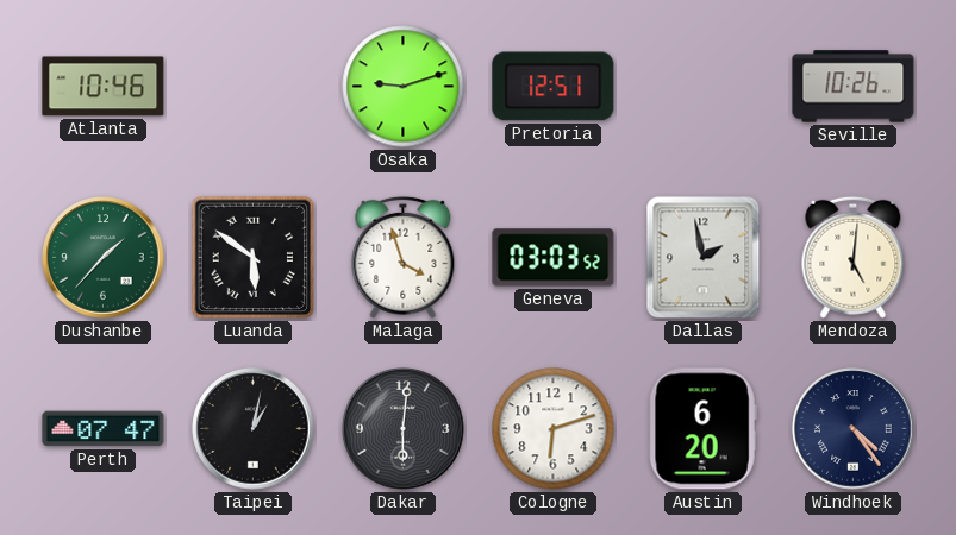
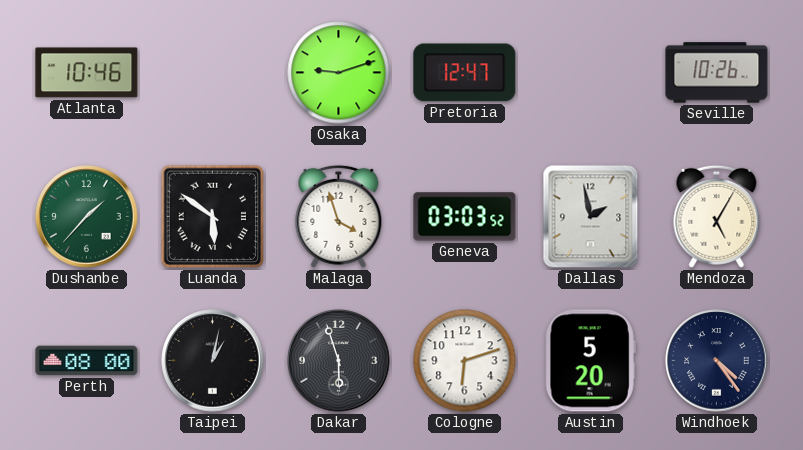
Pretoria: 12:51 -> 12:47 (465, 73)
Mendoza: 5:01 -> 5:05 (717, 216)
Perth: 07:47 -> 08:00 (87, 361)
Dakar: 6:01 -> 5:57 (339, 361)
Austin: 6:20 -> 5:20 (590, 361)
